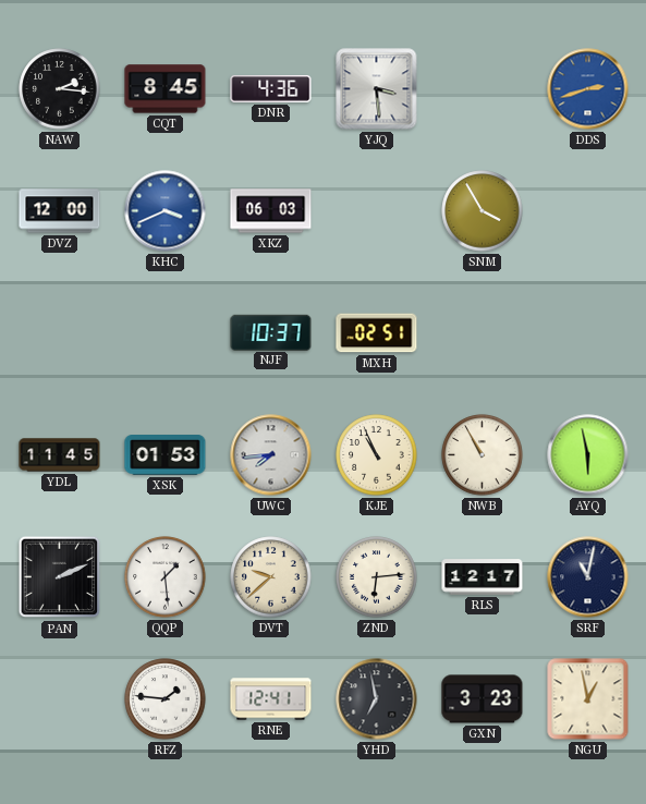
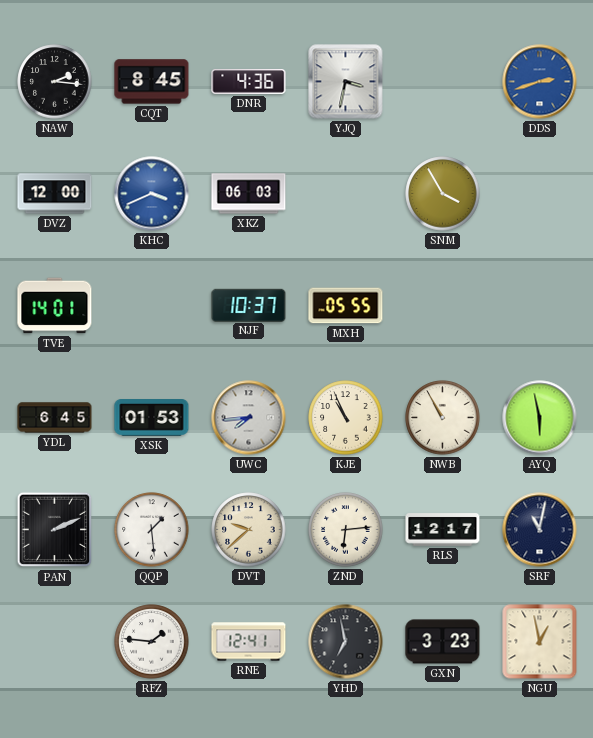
YJQ: 3:29 -> 3:32 (346, 82)
TVE: none -> 14:01 (55, 306)
MXH: 02:51 -> 05:55 (346, 306)
YDL: 11:45 -> 6:45 (55, 418)
